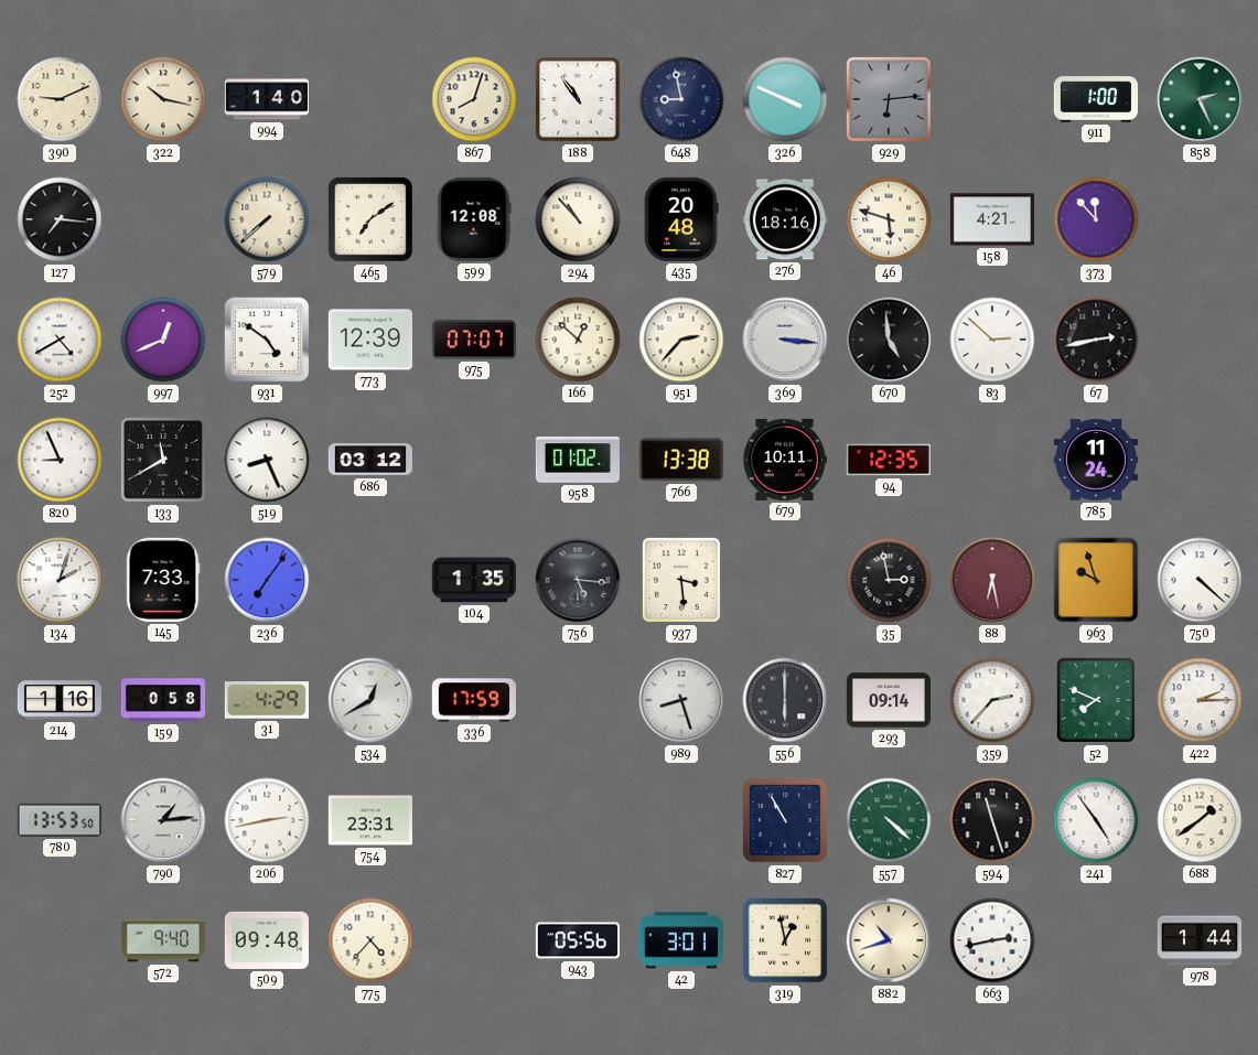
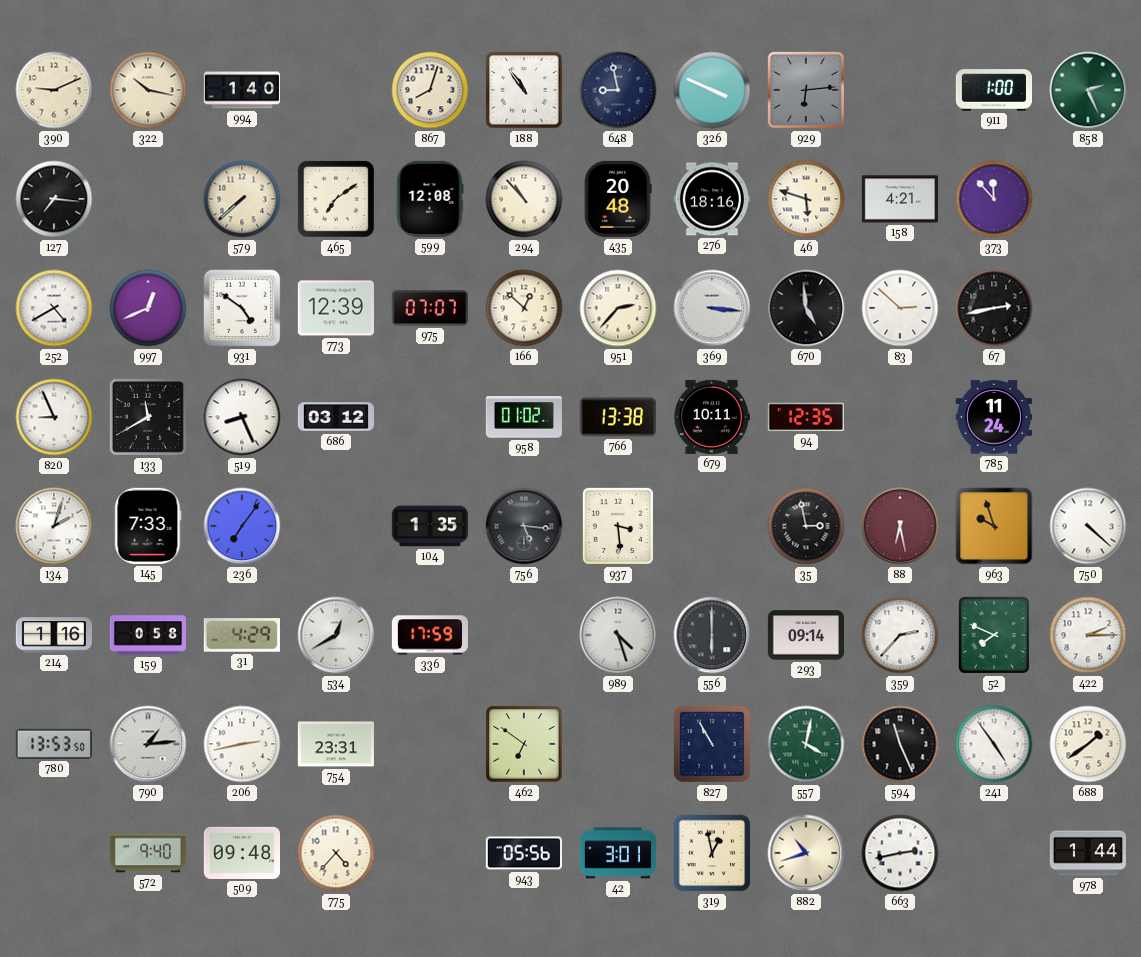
989: 8:27 -> 4:27 (618, 635)
462: none -> 6:51 (524, 744)
557: 4:22 -> 4:02 (806, 744)
594: 11:27 -> 11:26 (900, 744)
